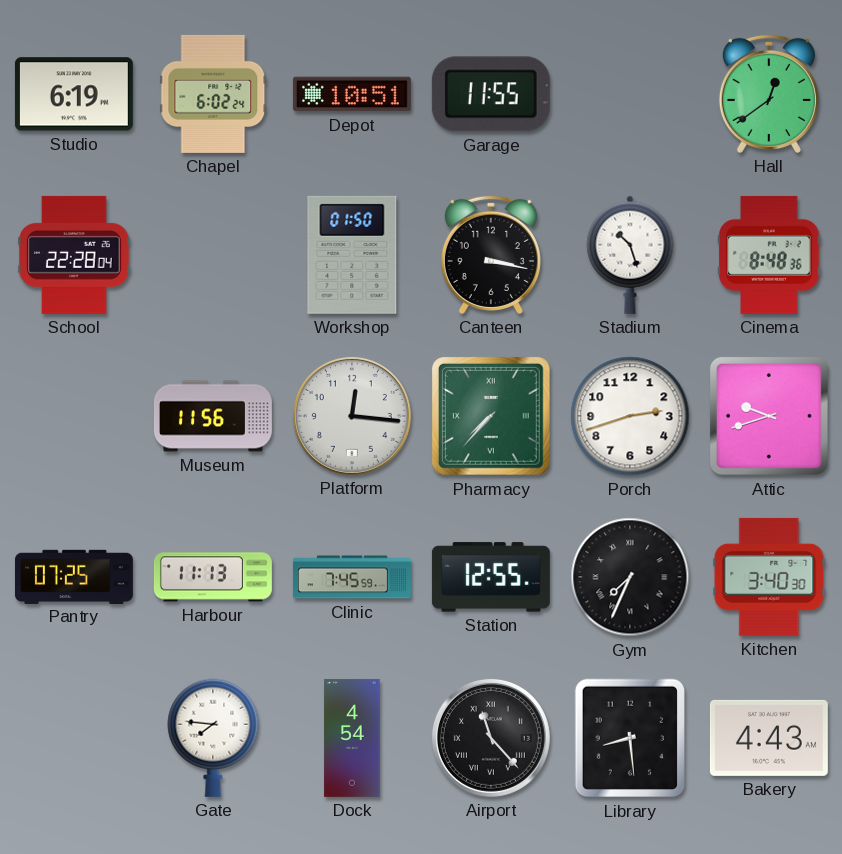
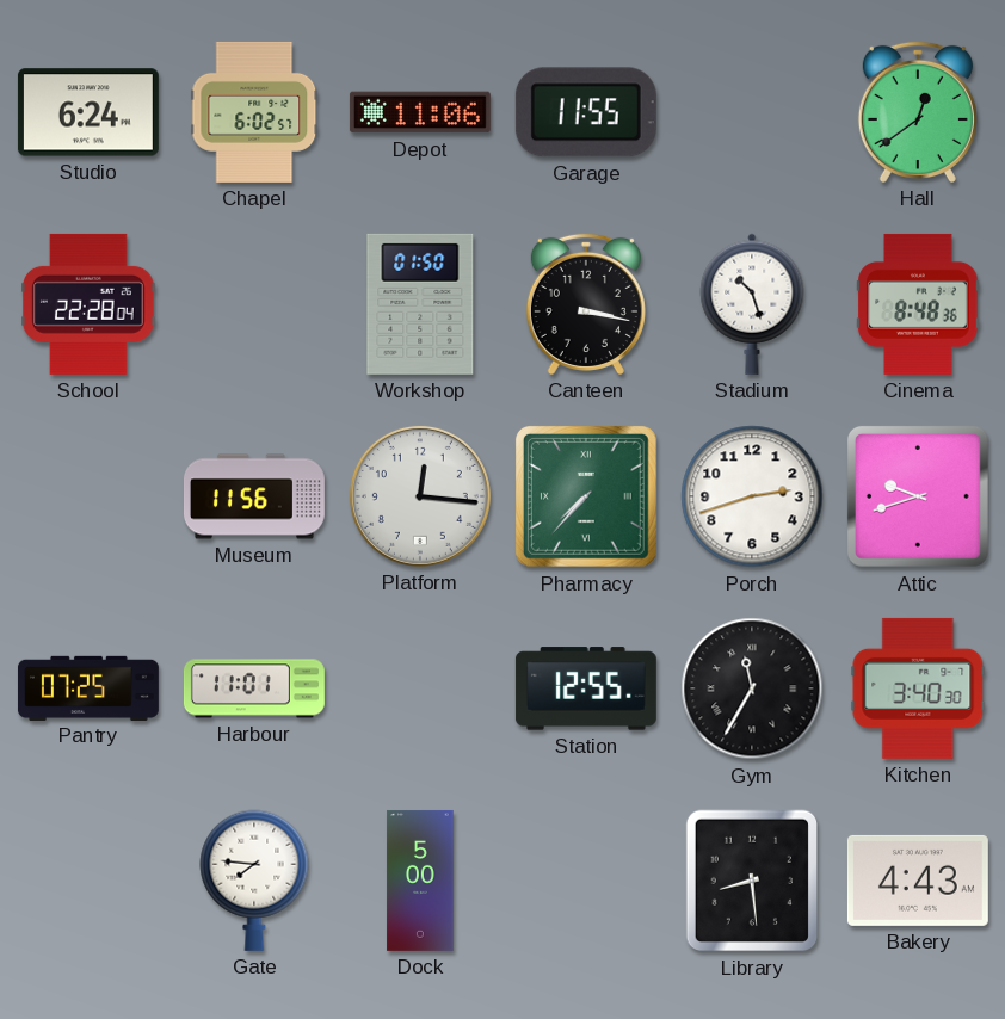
Studio: 6:19 -> 6:24 (88, 112)
Chapel: 6:02:24 -> 6:02:57 (254, 112)
Depot: 10:51 -> 11:06 (420, 112)
Harbour: 11:13 -> 11:01 (254, 688)
Clinic: 7:45 -> none (352, 577)
Gym: 7:34 -> 11:35 (752, 688)
Dock: 4:54 -> 5:00 (420, 881)
Airport: 11:23 -> none (491, 738)
